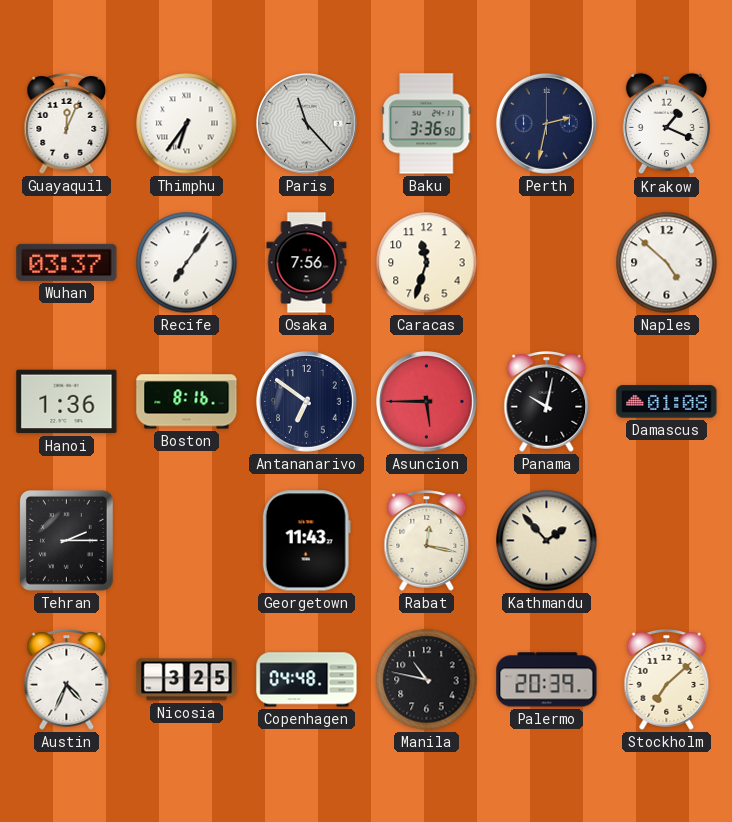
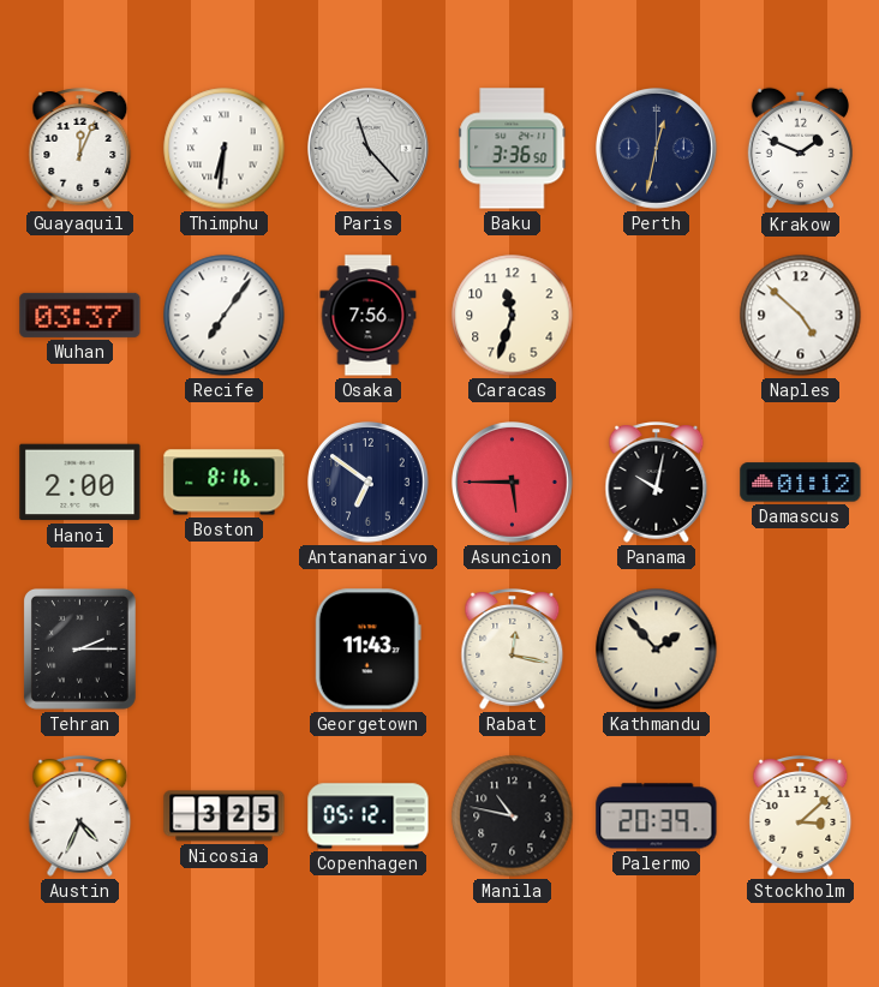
Thimphu: 6:36 -> 6:31 (225, 149)
Perth: 2:32 -> 12:32 (657, 149)
Krakow: 1:19 -> 1:49 (800, 149)
Hanoi: 1:36 -> 2:00 (80, 483)
Damascus: 01:08 -> 01:12 (801, 483)
Copenhagen: 04:48 -> 05:12 (369, 816)
Stockholm: 7:08 -> 3:08 (801, 816)
